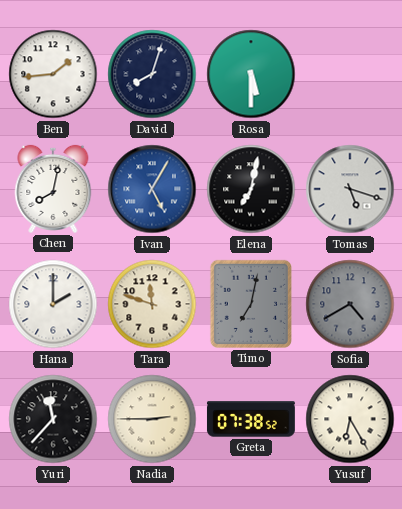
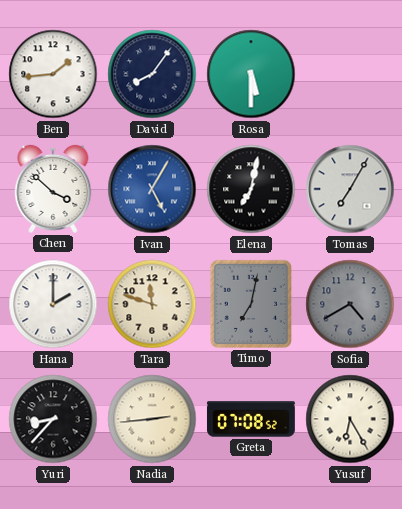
David: 8:03 -> 8:06 (152, 74)
Chen: 8:02 -> 3:52 (53, 189)
Tomas: 5:18 -> 7:05 (350, 189)
Yuri: 11:37 -> 8:37 (53, 419)
Nadia: 2:45 -> 2:44 (152, 419)
Greta: 07:38 -> 07:08 (251, 419)
